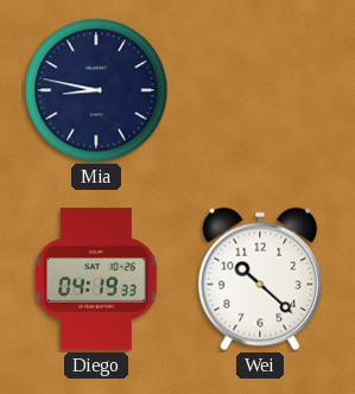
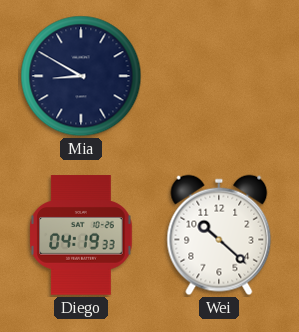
Mia: 8:47 -> 8:50 (81, 76)
